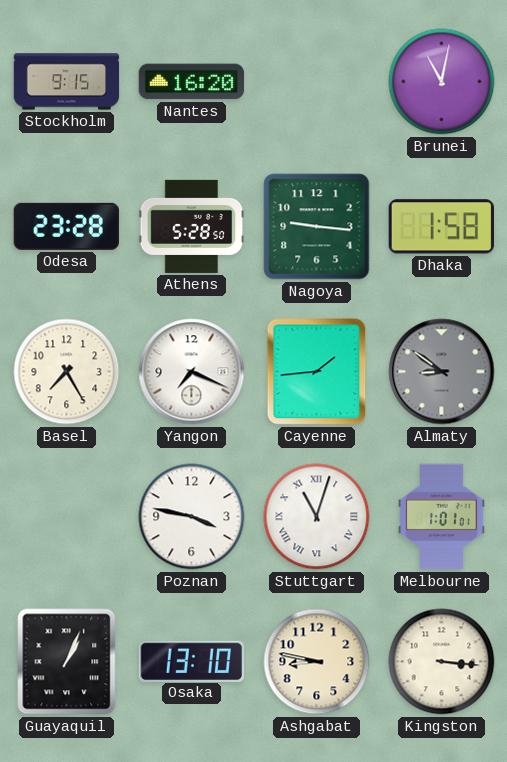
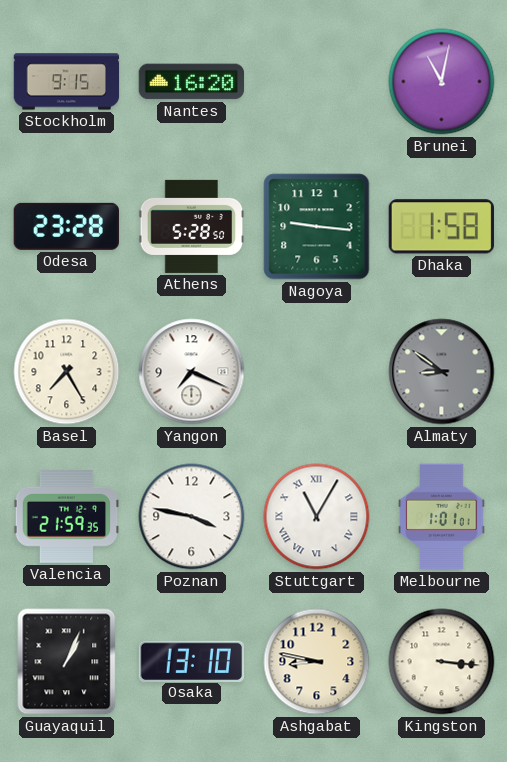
Cayenne: 1:44 -> none (317, 372)
Valencia: none -> 21:59 (67, 517)
Stuttgart: 11:03 -> 11:05 (317, 517)
